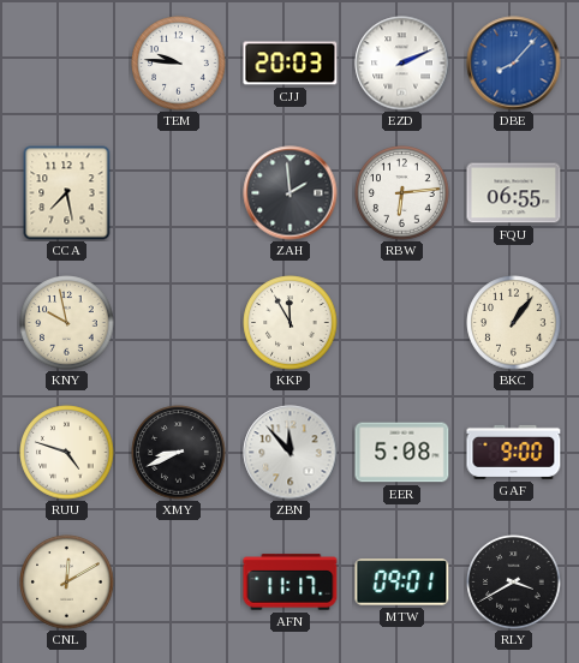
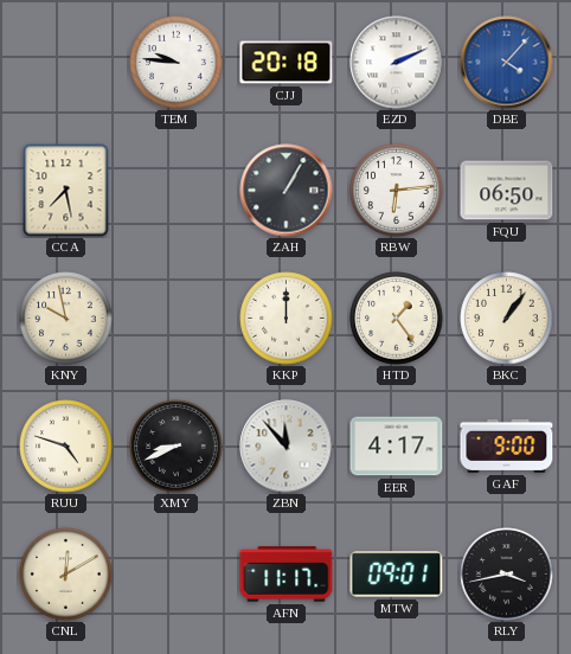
CJJ: 20:03 -> 20:18 (287, 63)
DBE: 8:07 -> 4:07 (507, 63)
ZAH: 1:59 -> 1:05 (287, 191)
FQU: 06:55 -> 06:50 (507, 191)
KKP: 11:55 -> 12:00 (287, 319)
HTD: none -> 1:24 (397, 319)
EER: 5:08 -> 4:17 (397, 447)
RLY: 3:40 -> 3:43 (507, 575)
